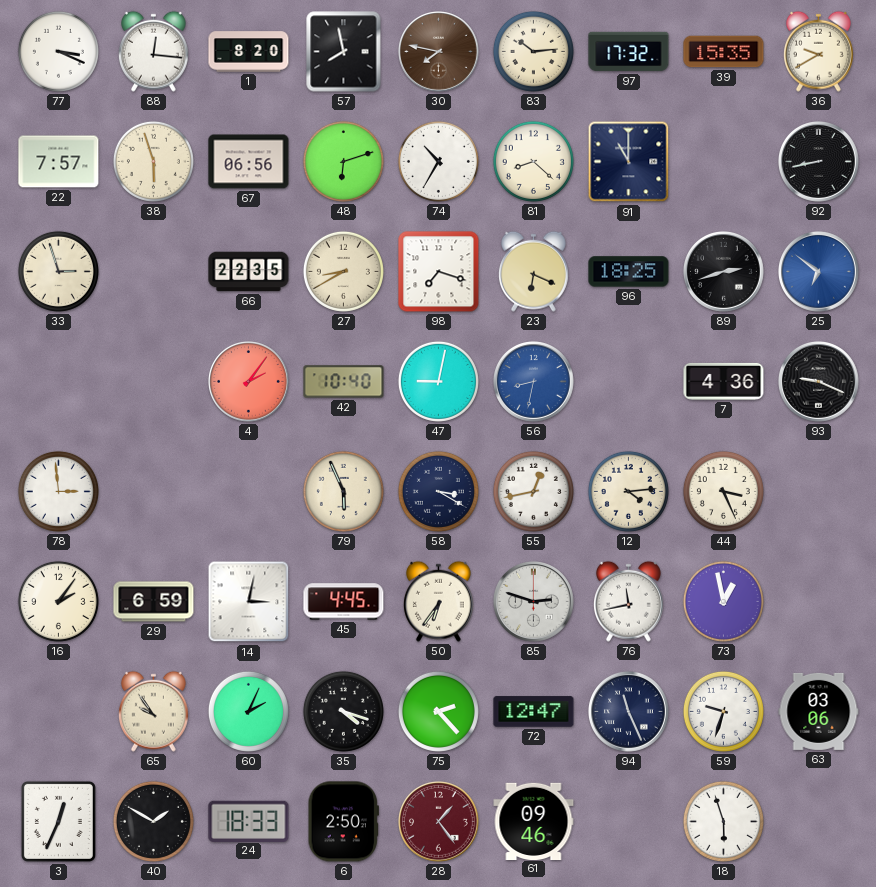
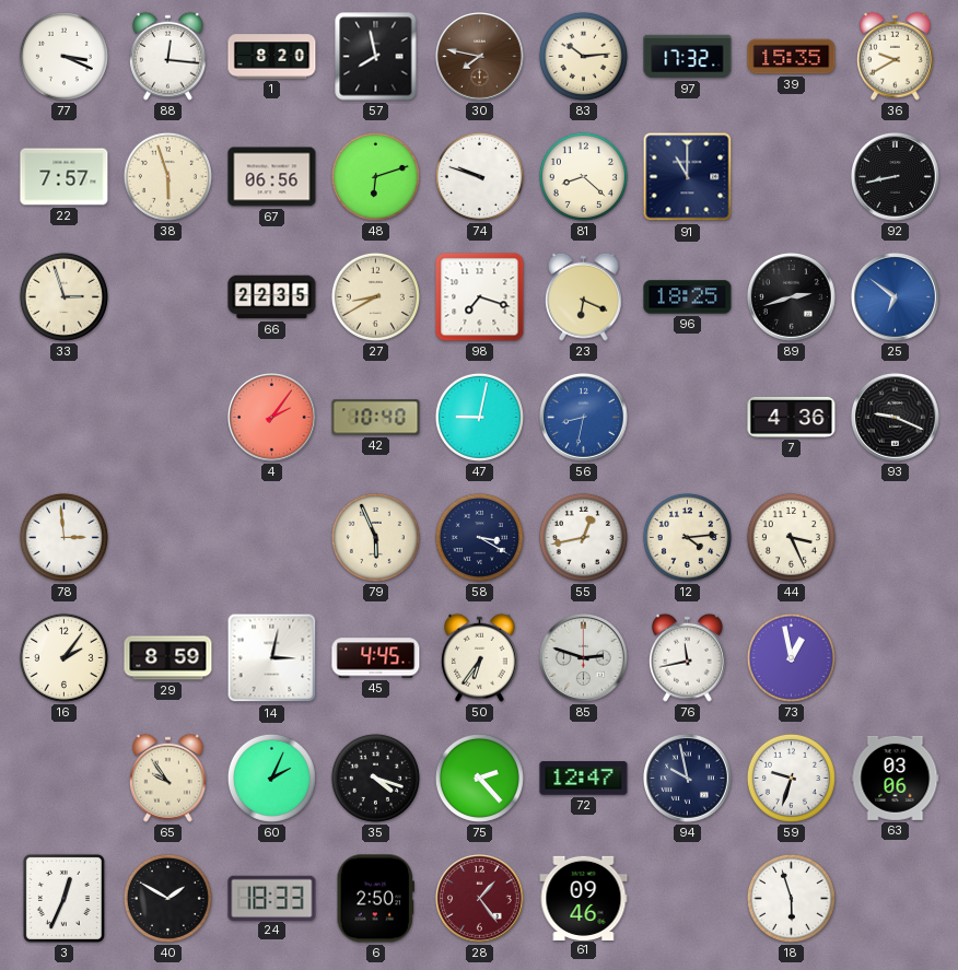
74: 10:35 -> 9:48 (479, 176)
29: 6:59 -> 8:59 (168, 658)
94: 11:26 -> 9:58 (688, 779)
